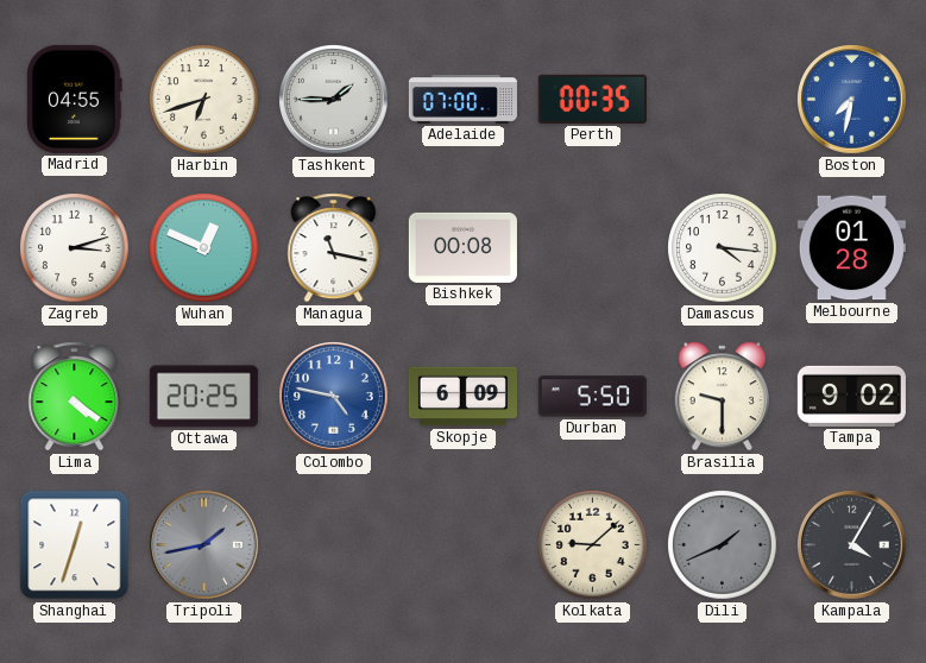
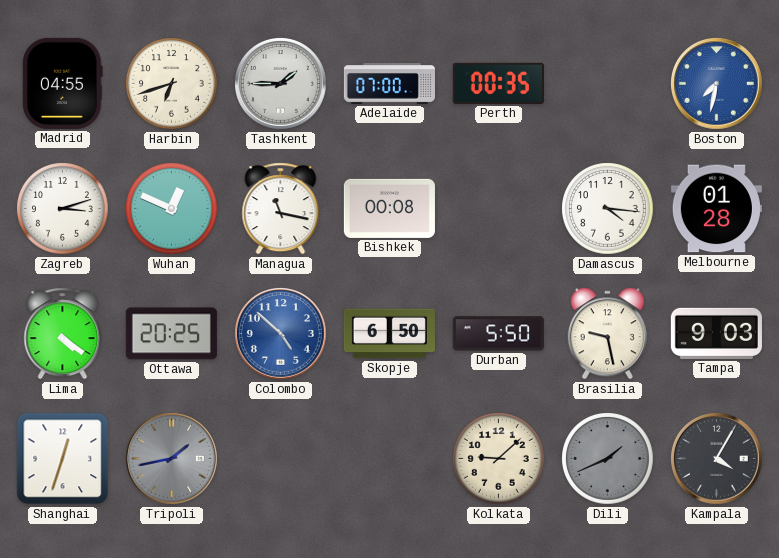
Colombo: 4:47 -> 4:52 (281, 334)
Skopje: 6:09 -> 6:50 (389, 334)
Brasilia: 9:30 -> 9:28 (607, 334)
Tampa: 9:02 -> 9:03 (716, 333)
